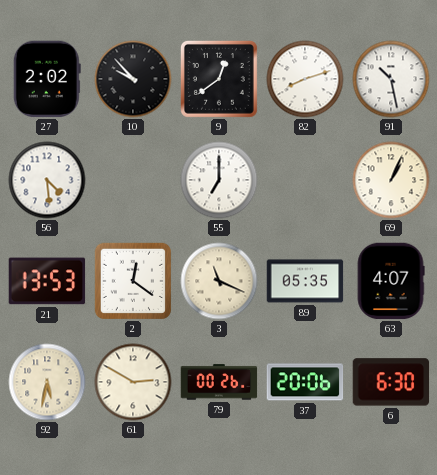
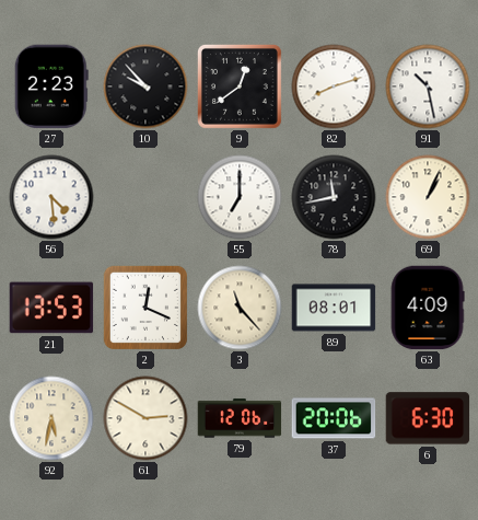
27: 2:02 -> 2:23 (51, 86)
78: none -> 11:43 (334, 197)
2: 12:21 -> 12:19 (144, 307)
3: 11:19 -> 11:23 (240, 308)
89: 05:35 -> 08:01 (334, 308)
63: 4:07 -> 4:09 (428, 308)
79: 00:26 -> 12:06 (240, 418)
